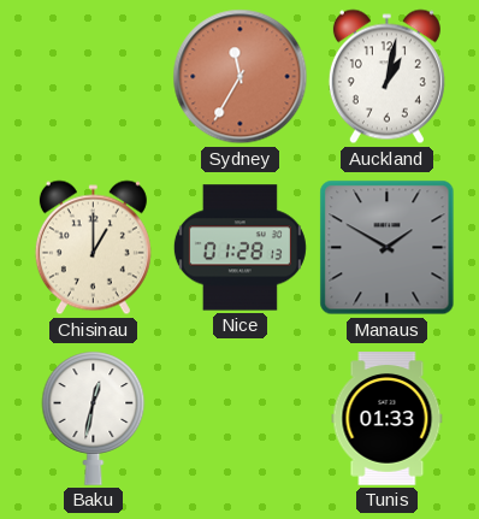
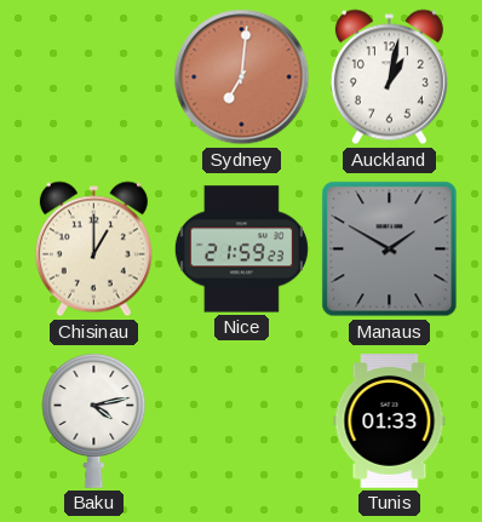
Sydney: 11:35 -> 7:01 (242, 78)
Nice: 01:28 -> 21:59 (241, 249)
Baku: 12:32 -> 4:13 (94, 420)
